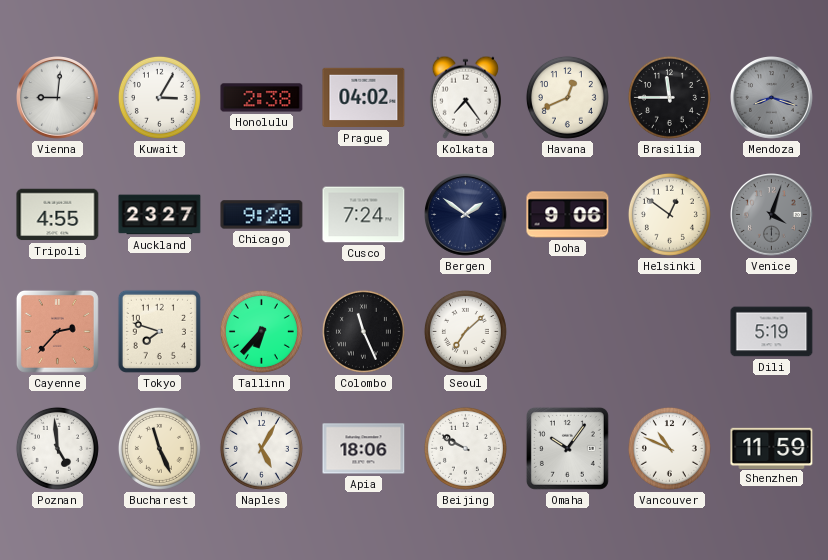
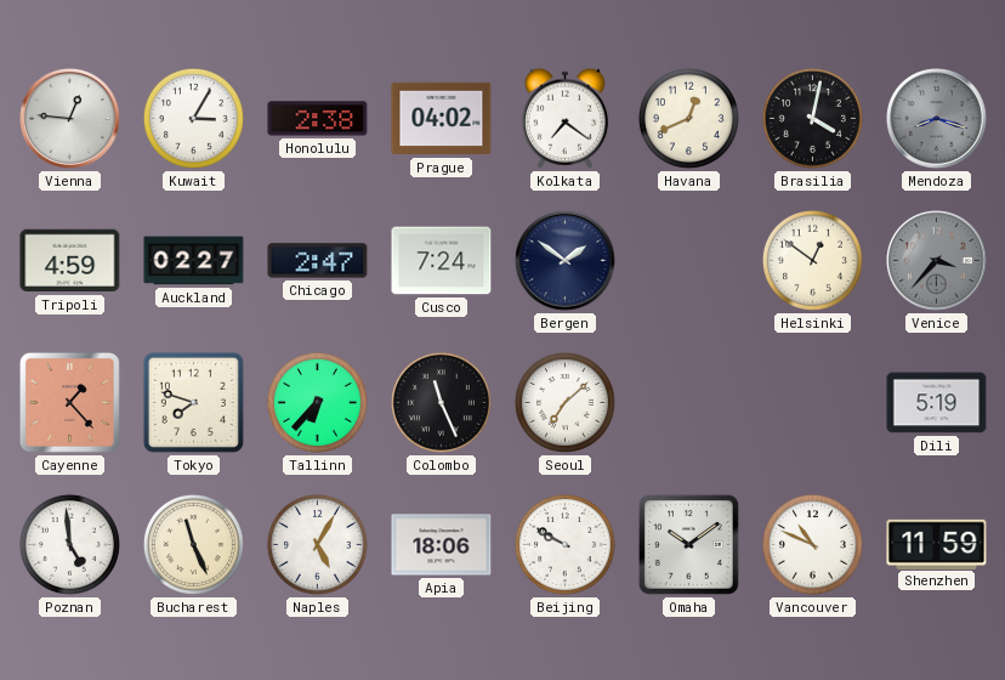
Vienna: 9:01 -> 12:46 (70, 119)
Kolkata: 7:24 -> 7:21 (564, 118)
Brasilia: 11:45 -> 4:02 (812, 118)
Tripoli: 4:55 -> 4:59 (70, 261)
Auckland: 23:27 -> 02:27 (194, 261)
Chicago: 9:28 -> 2:47 (318, 261)
Doha: 9:06 -> none (568, 215)
Venice: 4:03 -> 3:37 (937, 261)
Cayenne: 2:37 -> 1:23 (69, 402)
Omaha: 10:06 -> 10:09 (688, 544)
